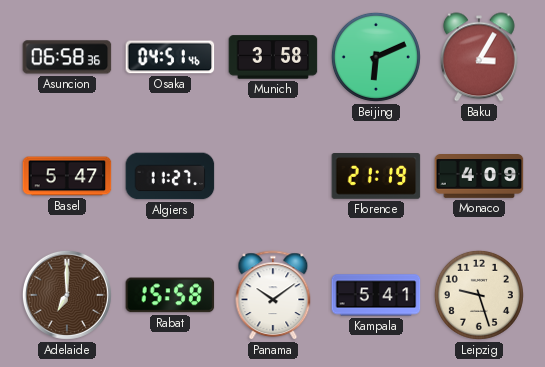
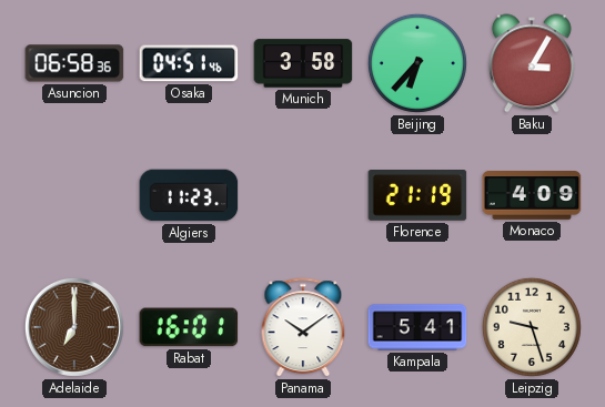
Beijing: 6:11 -> 6:37 (417, 63)
Basel: 5:47 -> none (67, 176)
Algiers: 11:27 -> 11:23 (189, 195)
Rabat: 15:58 -> 16:01 (189, 327)
